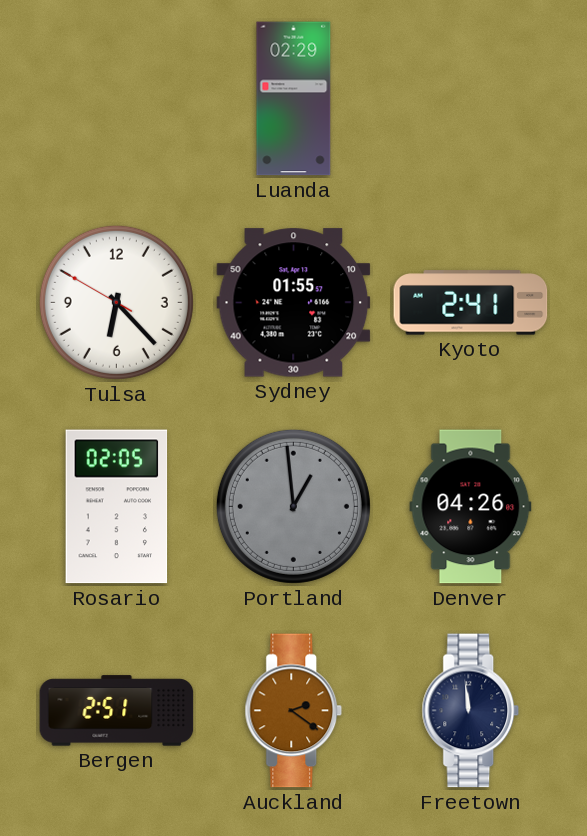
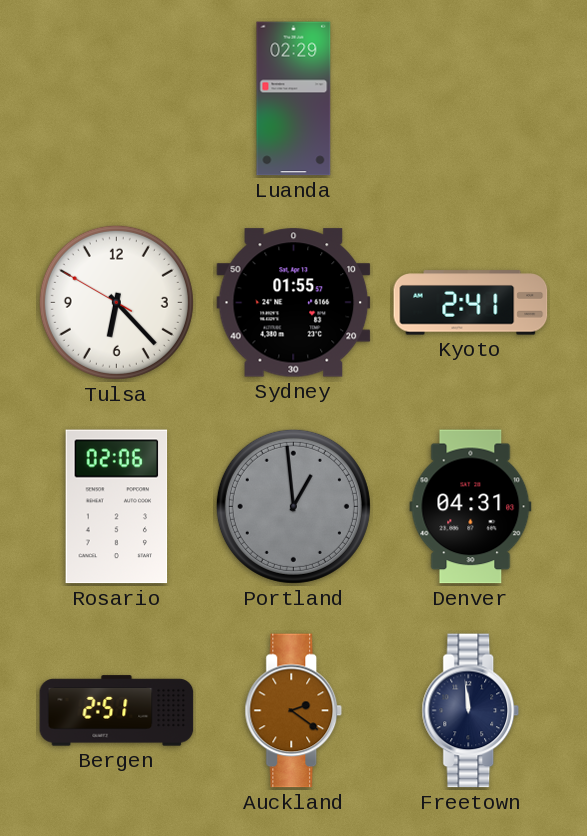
Rosario: 02:05 -> 02:06 (117, 507)
Denver: 04:26 -> 04:31 (471, 507)
